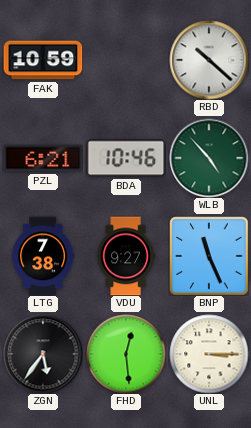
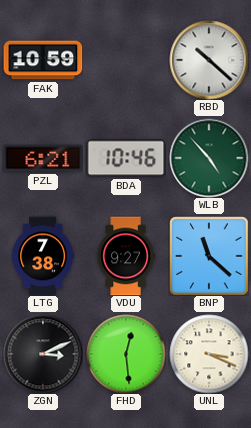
BNP: 11:26 -> 11:22 (209, 256)
ZGN: 5:36 -> 3:11 (43, 354)
UNL: 3:15 -> 3:19 (209, 354)
